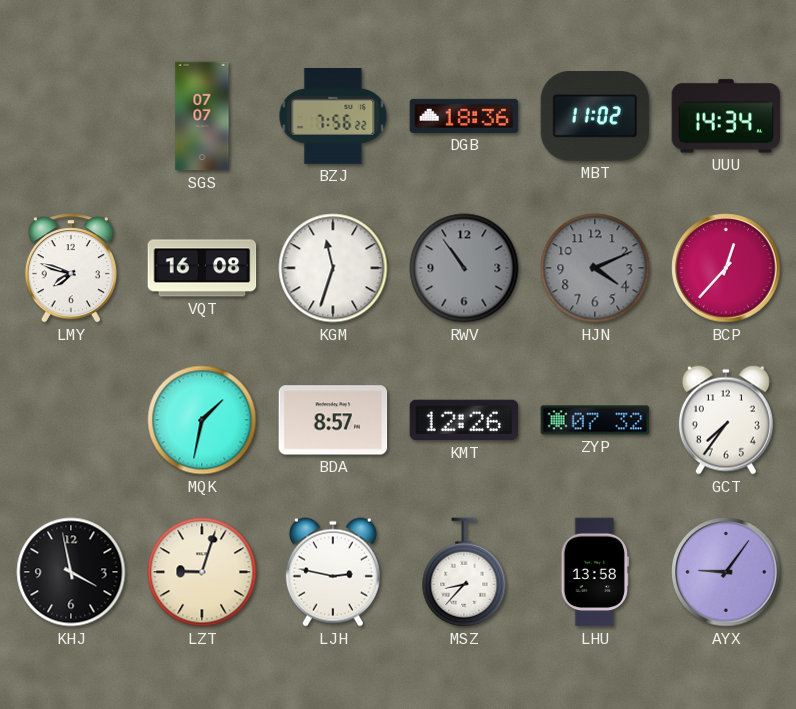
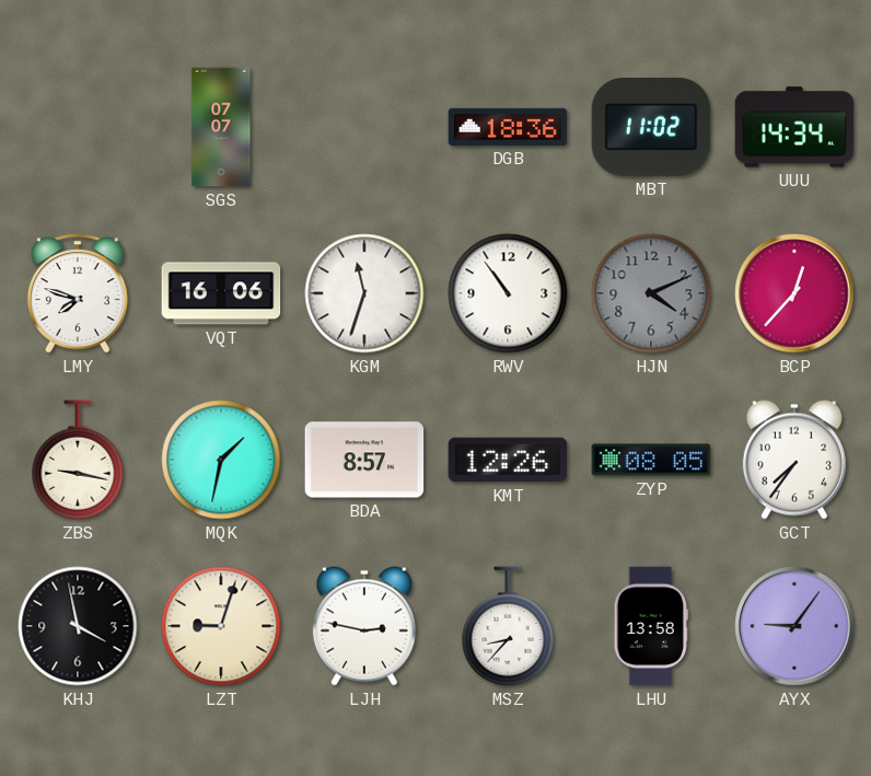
BZJ: 7:56 -> none (333, 117)
VQT: 16:08 -> 16:06 (221, 293)
RWV dial: grey -> white (508, 293)
ZBS: none -> 9:17 (78, 460)
ZYP: 07:32 -> 08:05 (651, 460)
